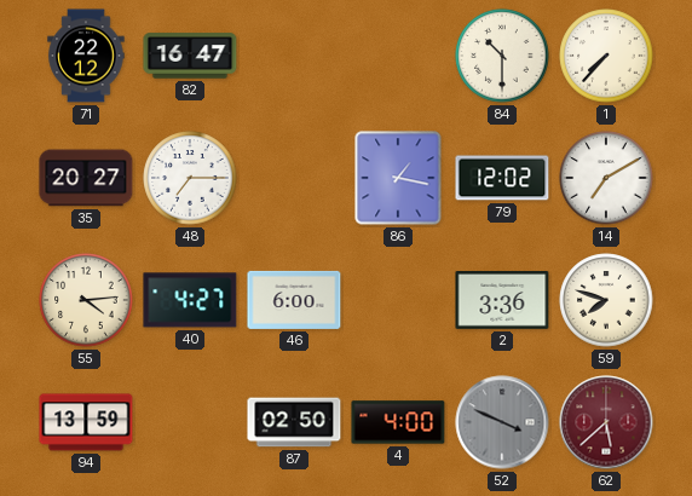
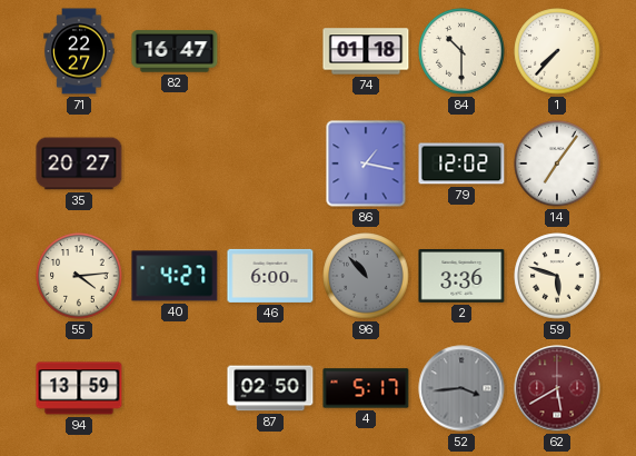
71: 22:12 -> 22:27 (79, 51)
74: none -> 01:18 (366, 51)
48: 7:15 -> none (190, 178)
14: 7:10 -> 7:06 (557, 163)
96: none -> 10:53 (366, 276)
59: 7:48 -> 5:48 (557, 276)
4: 4:00 -> 5:17 (366, 388)
52: 3:49 -> 3:44 (461, 388)
62: 5:38 -> 5:40 (557, 388)
